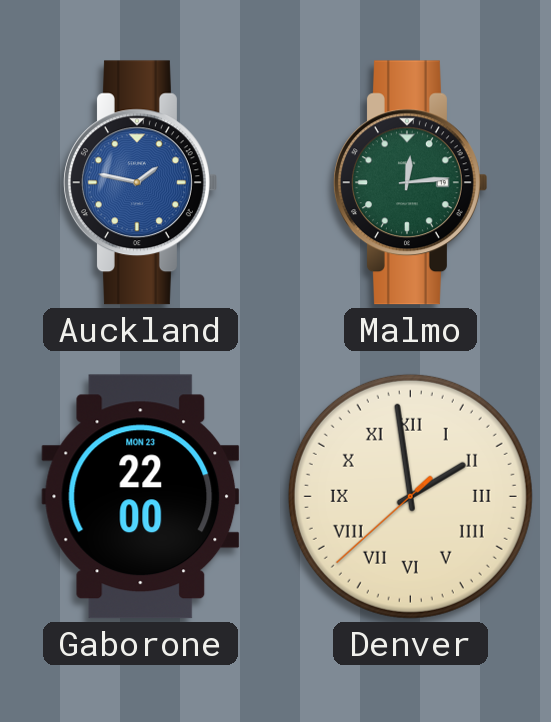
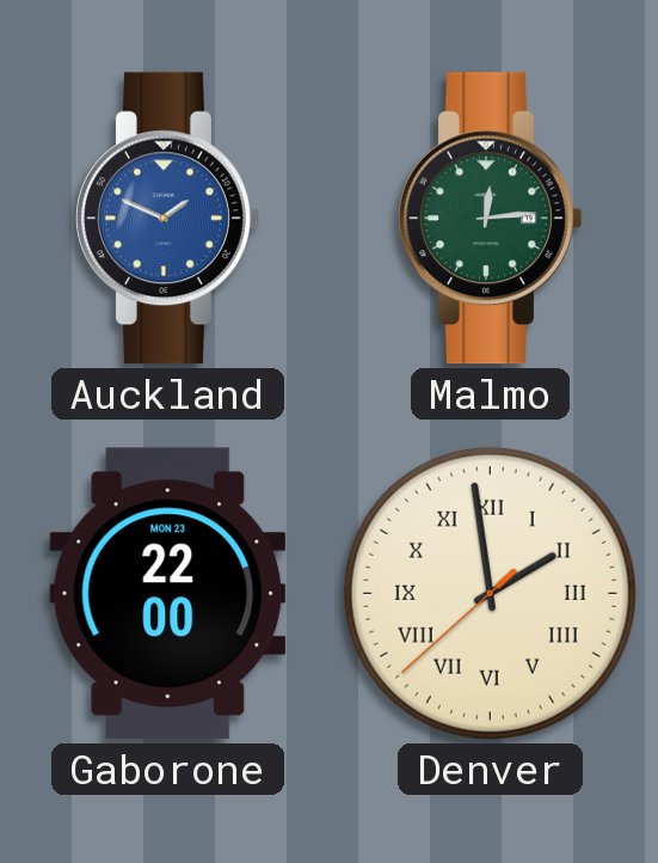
Auckland: 1:47 -> 1:49 (168, 219)
